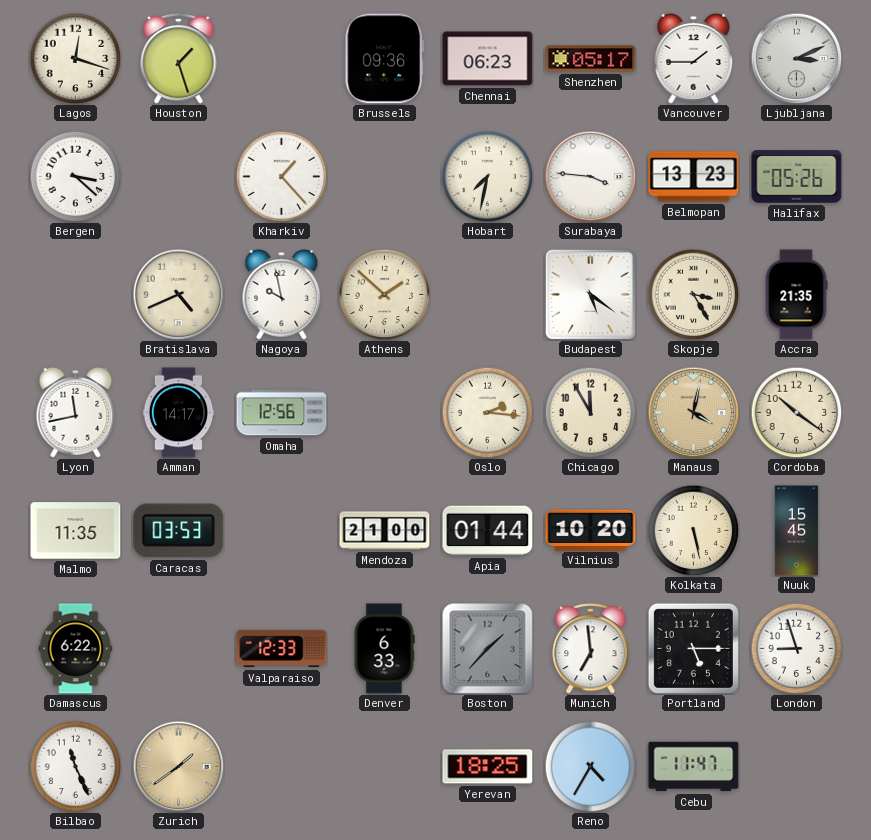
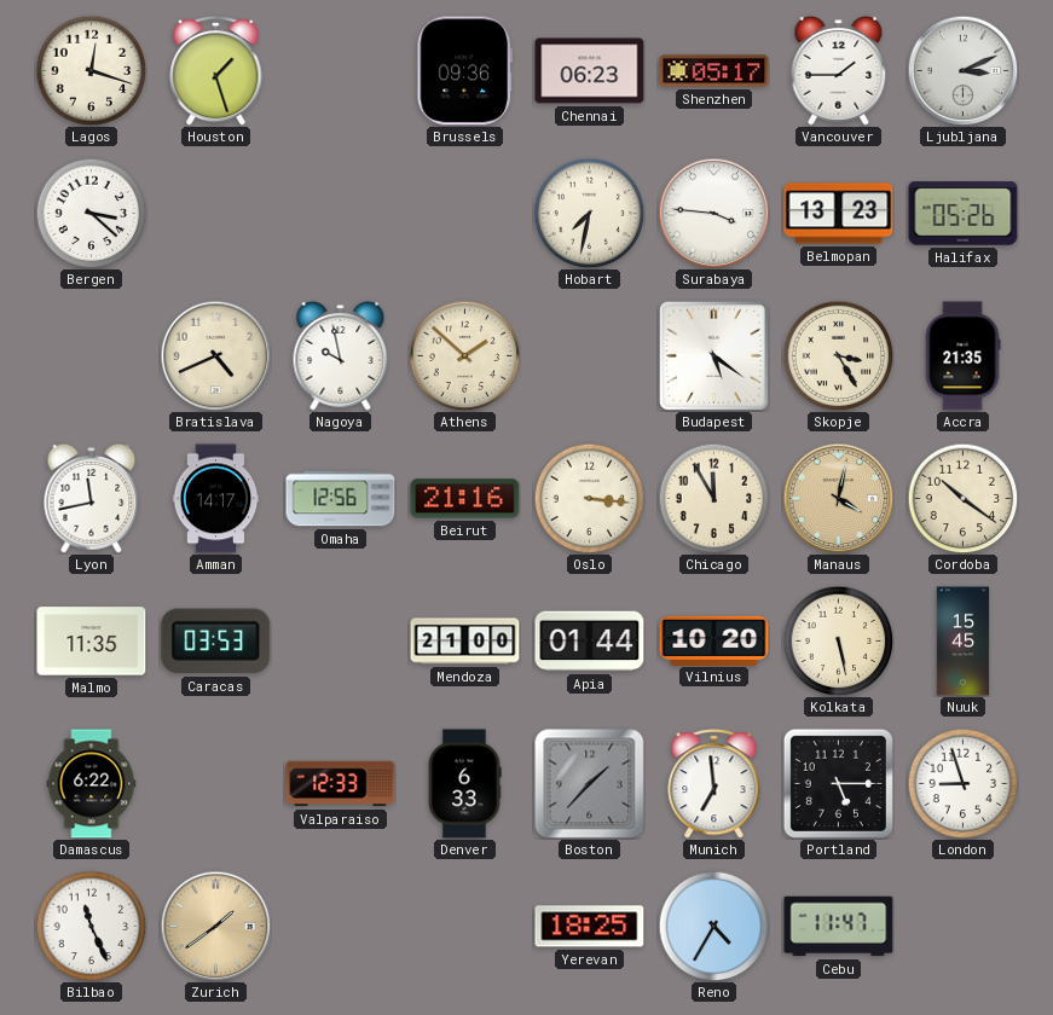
Kharkiv: 1:23 -> none (281, 176)
Beirut: none -> 21:16 (465, 499)
Oslo: 2:16 -> 3:16 (589, 498)
